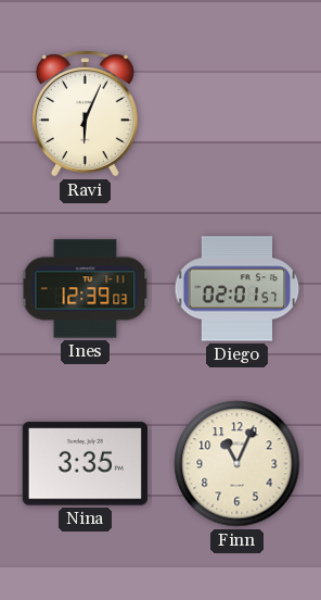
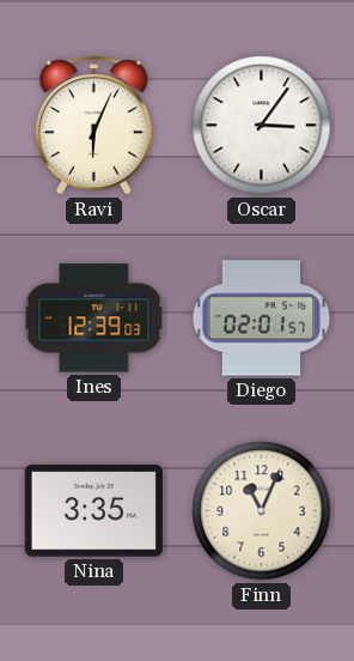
Oscar: none -> 3:06 (262, 126)
